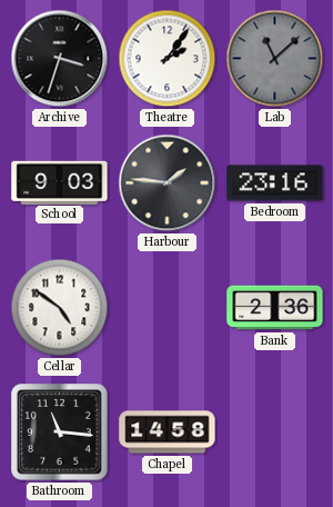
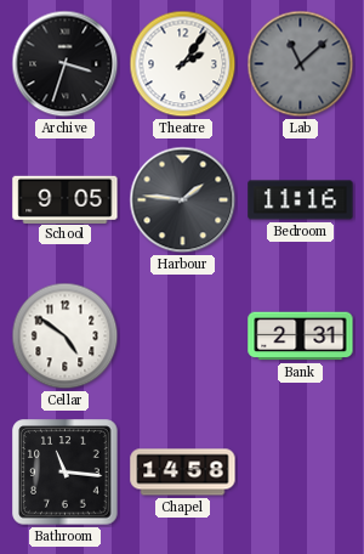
School: 9:03 -> 9:05 (66, 199)
Bedroom: 23:16 -> 11:16 (301, 200)
Bank: 2:36 -> 2:31 (301, 337)
